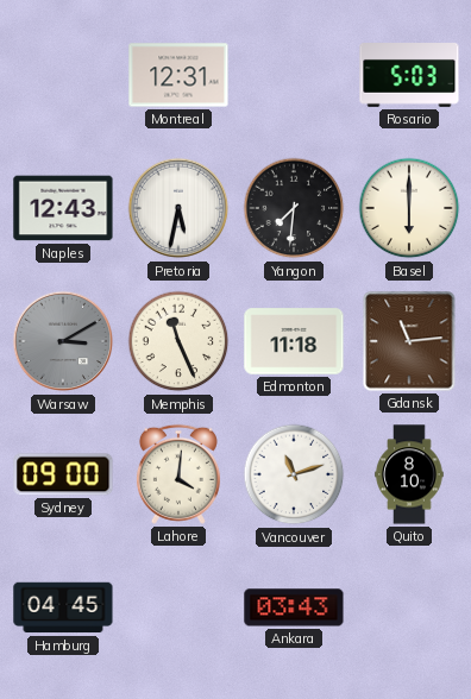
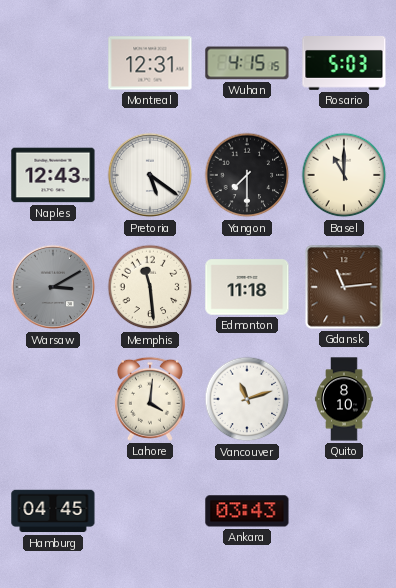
Wuhan: none -> 4:15 (247, 63)
Pretoria: 5:32 -> 5:21 (150, 175)
Yangon: 7:31 -> 7:30 (247, 175)
Basel: 6:00 -> 11:00 (344, 175)
Memphis: 11:26 -> 11:29 (150, 287)
Sydney: 09:00 -> none (63, 474)
